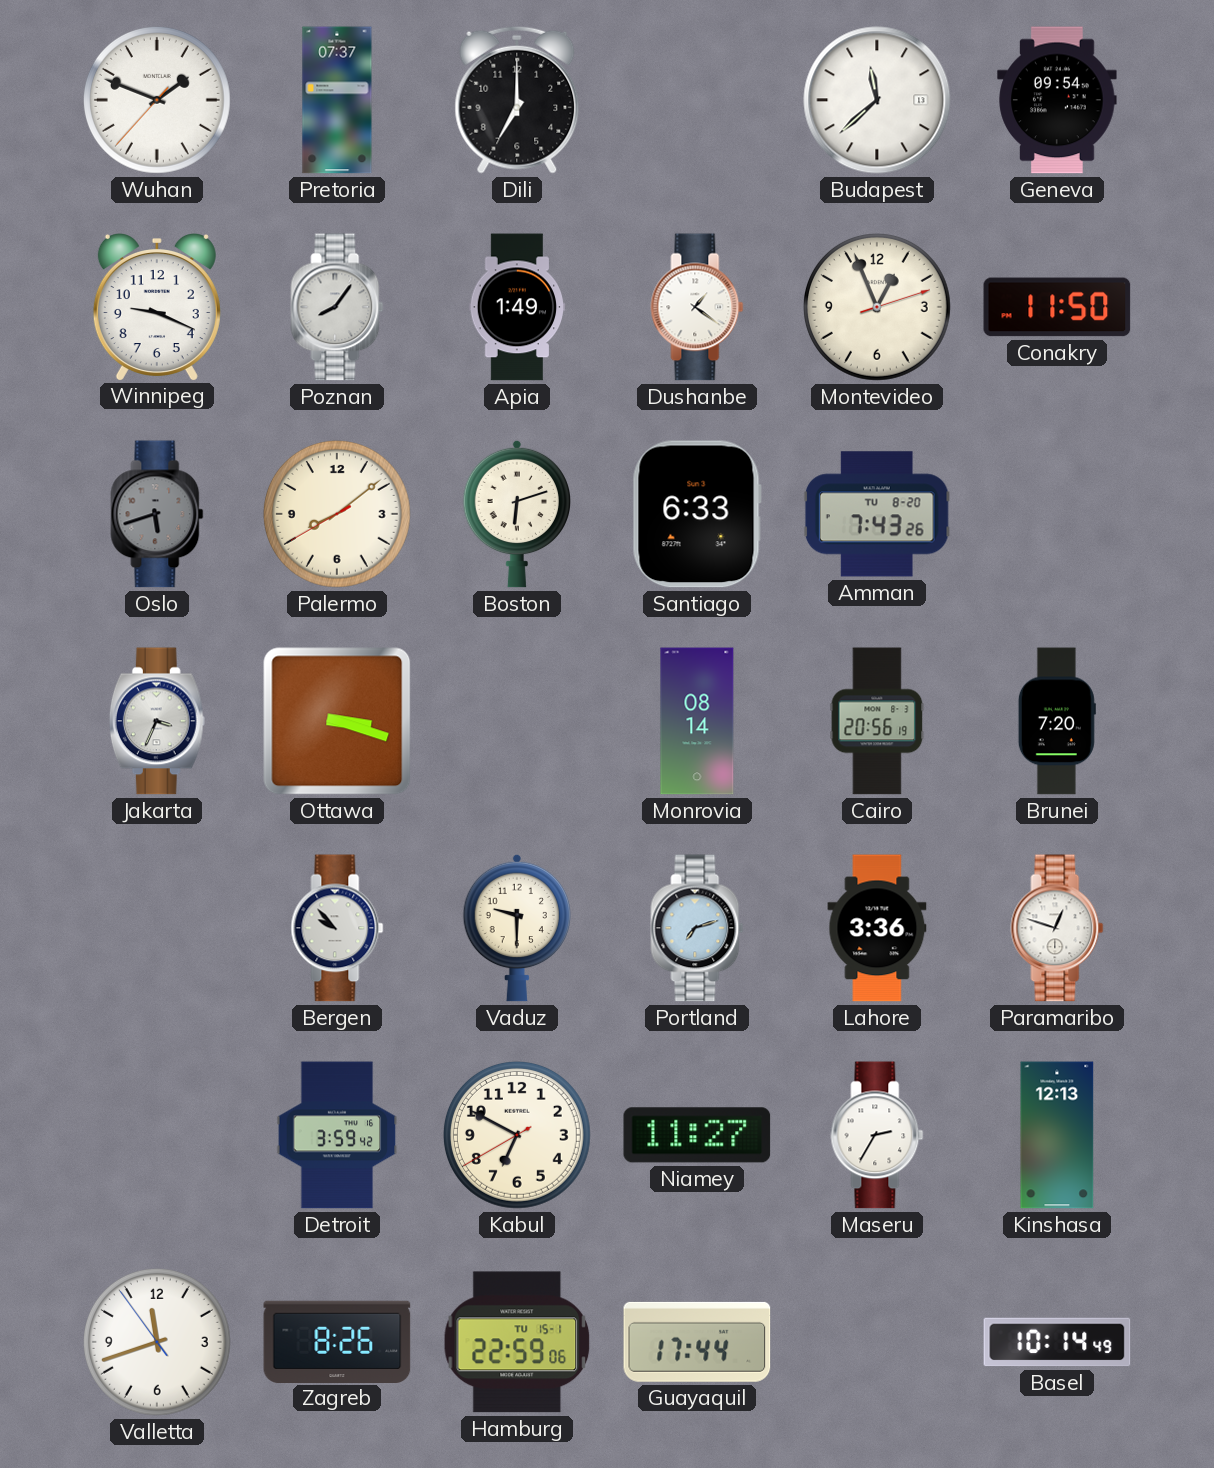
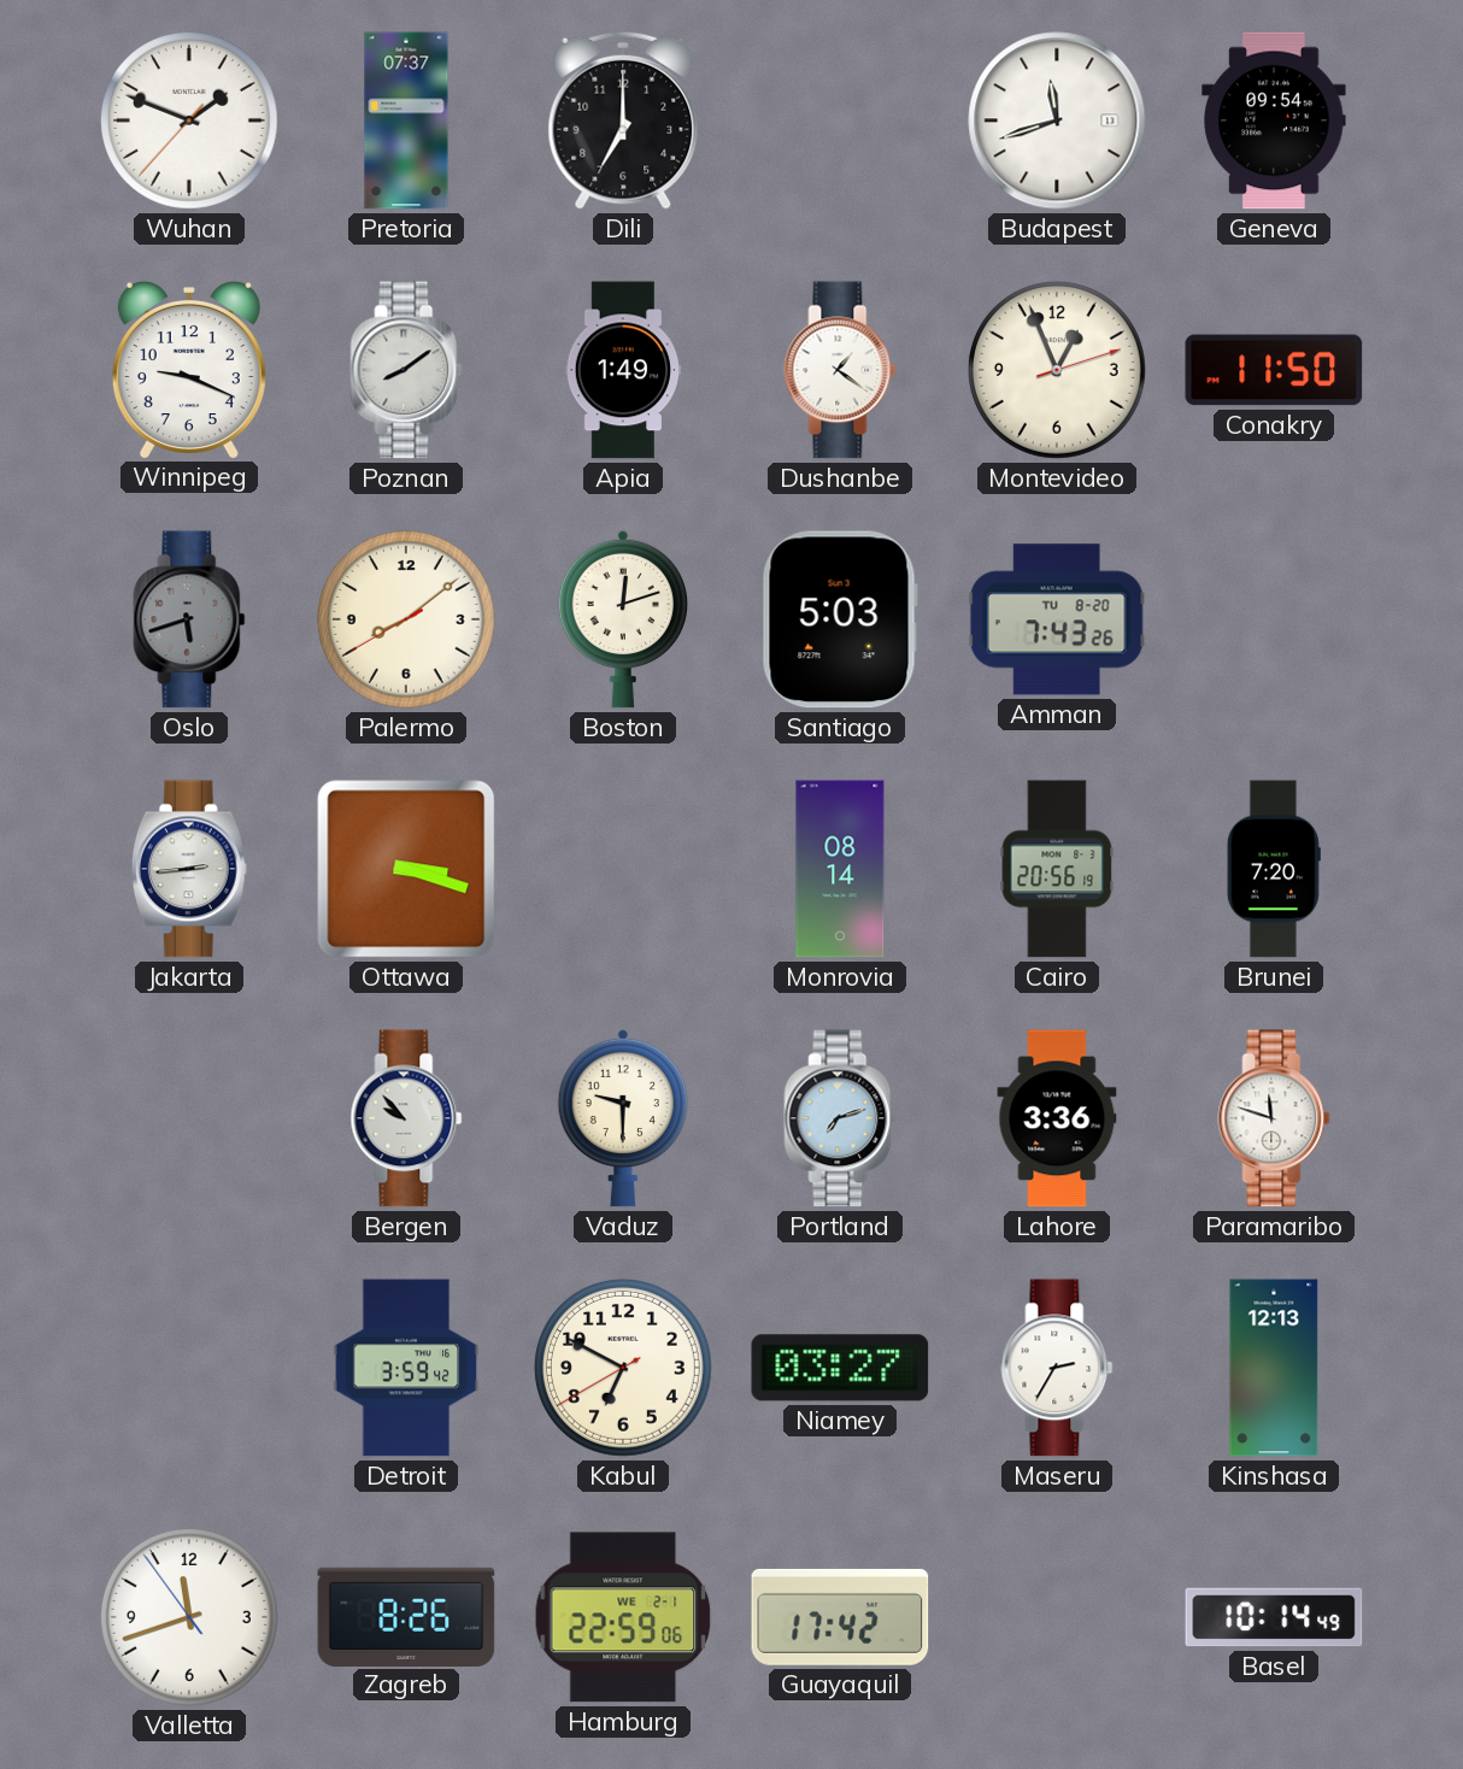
Budapest: 11:38 -> 11:42 (1057, 121)
Poznan: 8:06 -> 8:09 (406, 370)
Boston: 6:12 -> 12:12 (622, 619)
Santiago: 6:33 -> 5:03 (840, 619)
Jakarta: 3:34 -> 2:44 (189, 869)
Paramaribo: 12:48 -> 11:48 (1274, 1118)
Niamey: 11:27 -> 03:27 (840, 1368)
Hamburg date: TU 15-1 -> WE 2-1 (623, 1617)
Guayaquil: 17:44 -> 17:42 (840, 1617)
